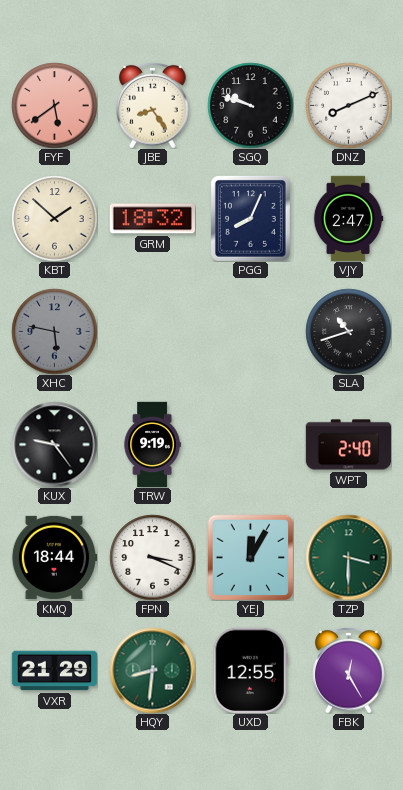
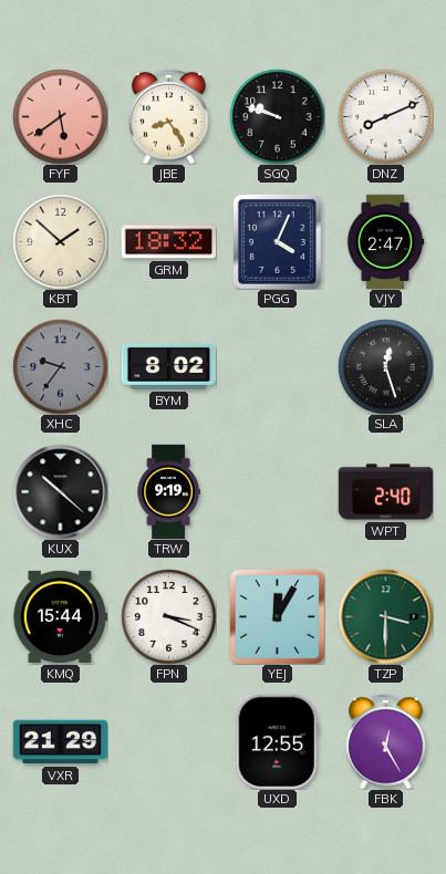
PGG: 8:04 -> 4:04 (277, 241)
XHC: 5:47 -> 9:36 (60, 366)
BYM: none -> 8:02 (168, 366)
SLA: 10:42 -> 12:27 (385, 366)
KUX: 9:24 -> 10:22 (60, 491)
KMQ: 18:44 -> 15:44 (60, 616)
HQY: 8:31 -> none (152, 670)
